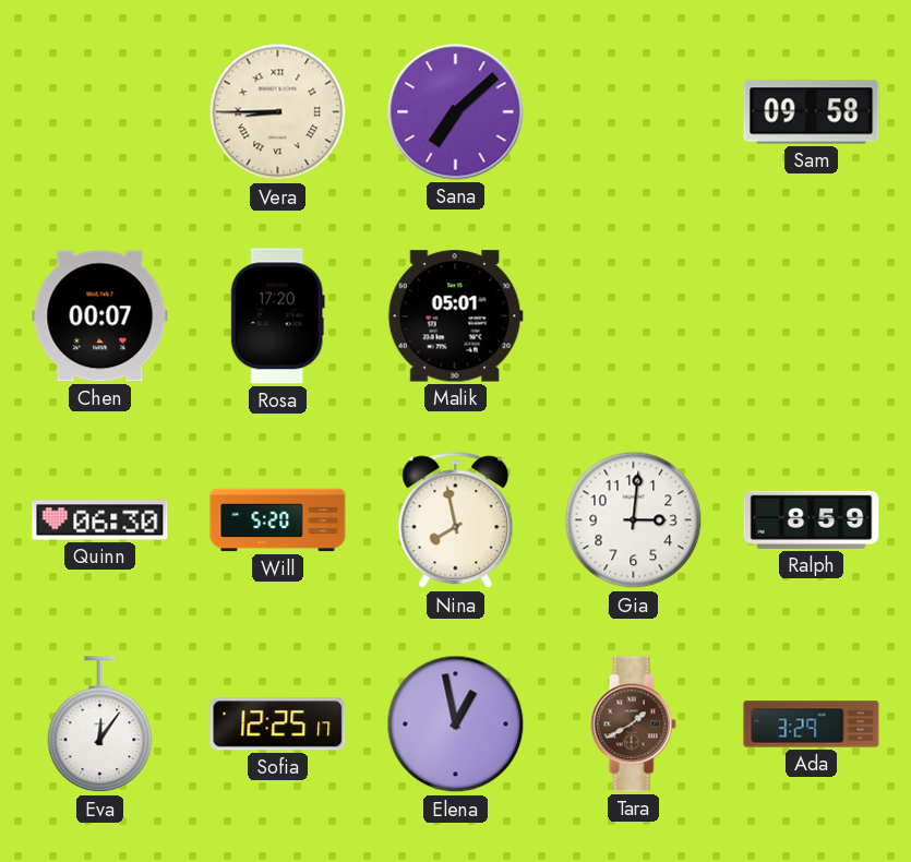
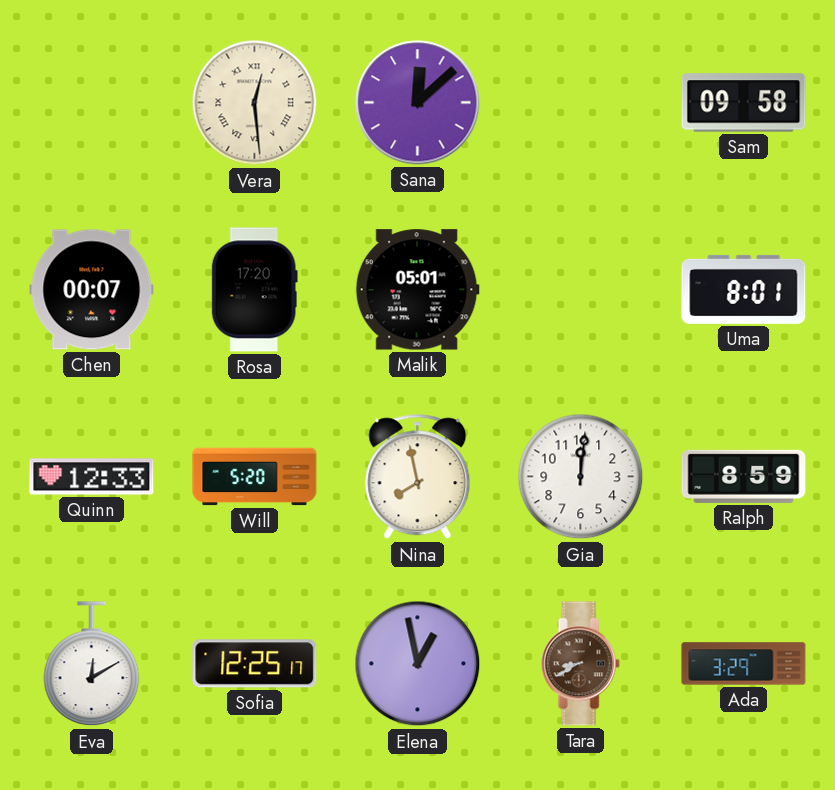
Vera: 8:45 -> 12:29 (255, 103)
Sana: 7:08 -> 12:08 (418, 103)
Uma: none -> 8:01 (744, 289)
Quinn: 06:30 -> 12:33 (92, 477)
Gia: 3:01 -> 12:01 (581, 477)
Eva: 12:06 -> 12:10 (92, 664)
Tara: 1:40 -> 8:40 (580, 664)
